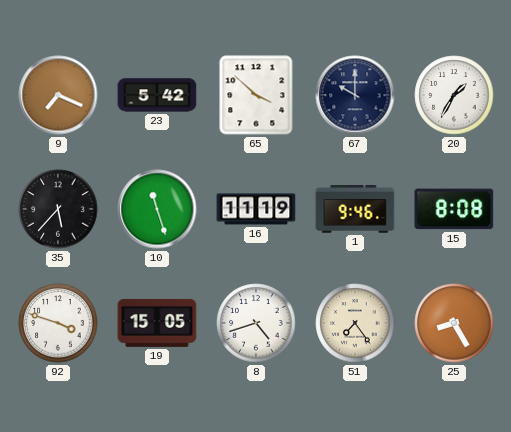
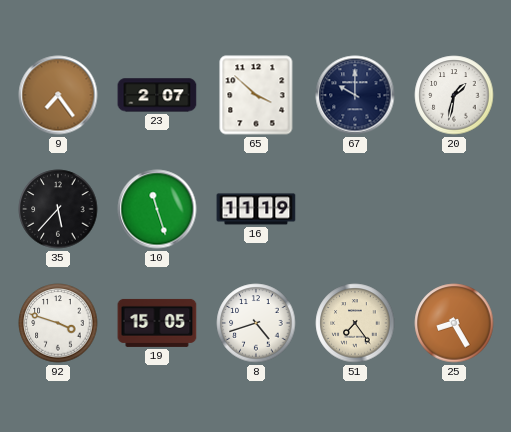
9: 7:19 -> 7:24 (58, 95)
23: 5:42 -> 2:07 (157, 95)
20: 1:35 -> 1:32 (454, 95)
1: 9:46 -> none (355, 209)
15: 8:08 -> none (454, 209)
